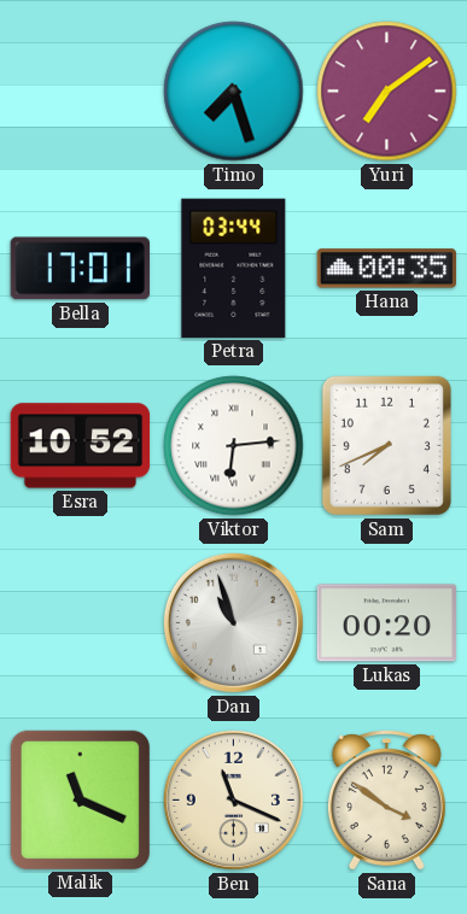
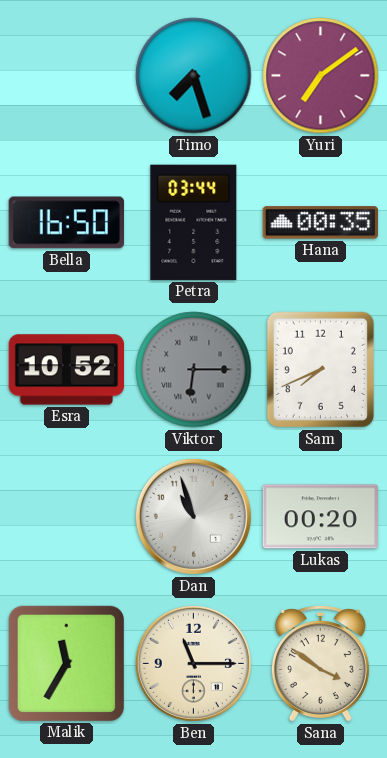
Bella: 17:01 -> 16:50 (66, 223)
Viktor: 6:14 -> 6:15 (194, 370)
Viktor dial: white -> grey (194, 370)
Malik: 11:19 -> 11:35 (66, 663)
Ben: 11:19 -> 11:15 (193, 663)
